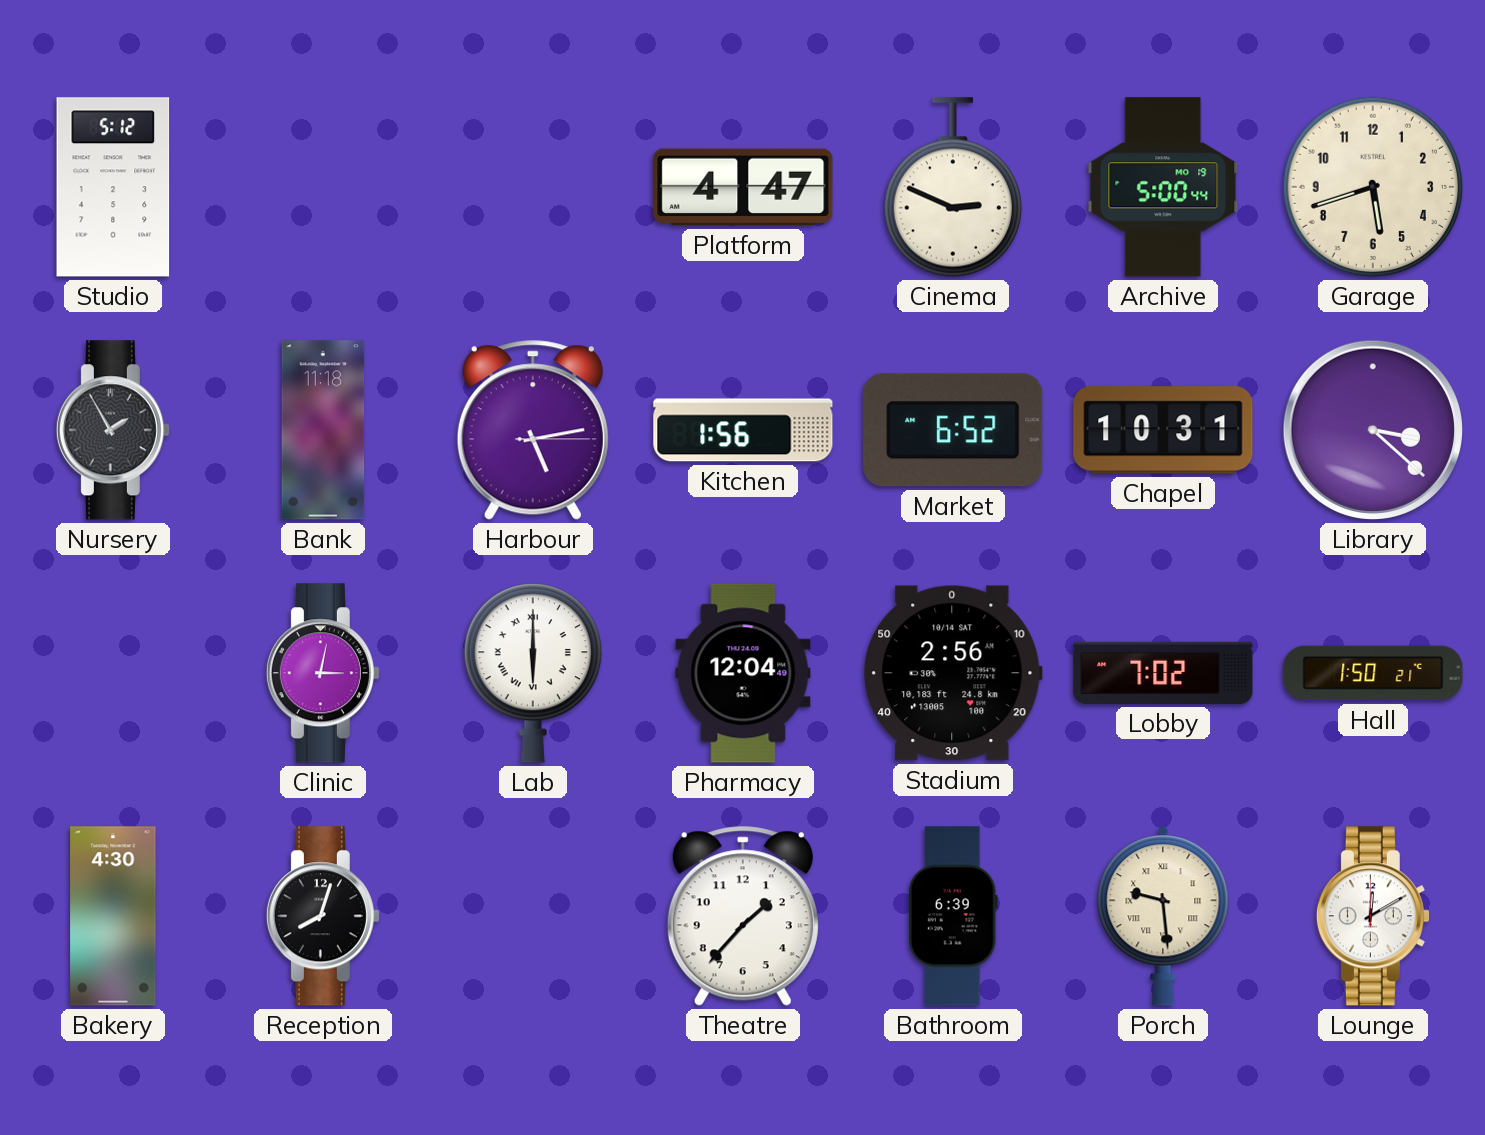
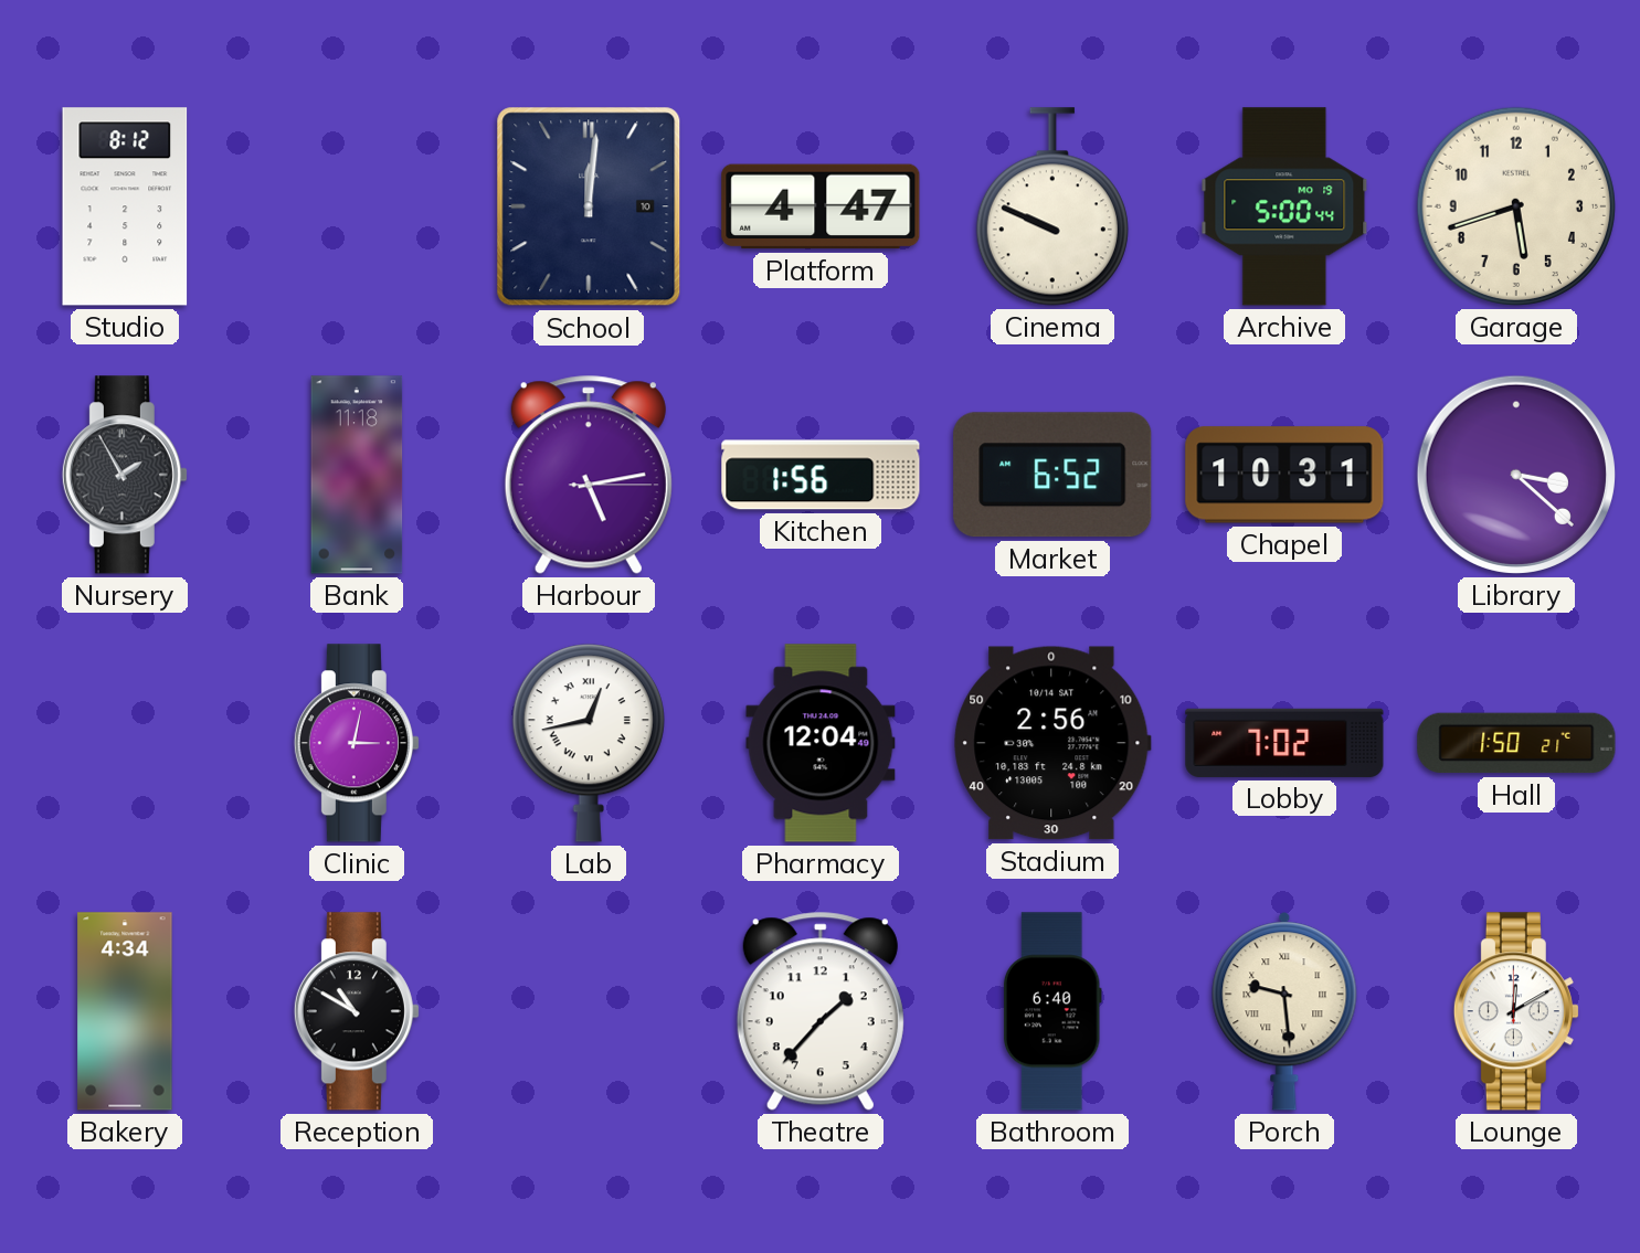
Studio: 5:12 -> 8:12 (125, 206)
School: none -> 12:01 (589, 206)
Cinema: 2:49 -> 9:49 (1052, 206)
Lab: 6:00 -> 12:43 (589, 743)
Bakery: 4:30 -> 4:34 (125, 1011)
Reception: 8:03 -> 10:50 (357, 1011)
Bathroom: 6:39 -> 6:40 (1052, 1011)
